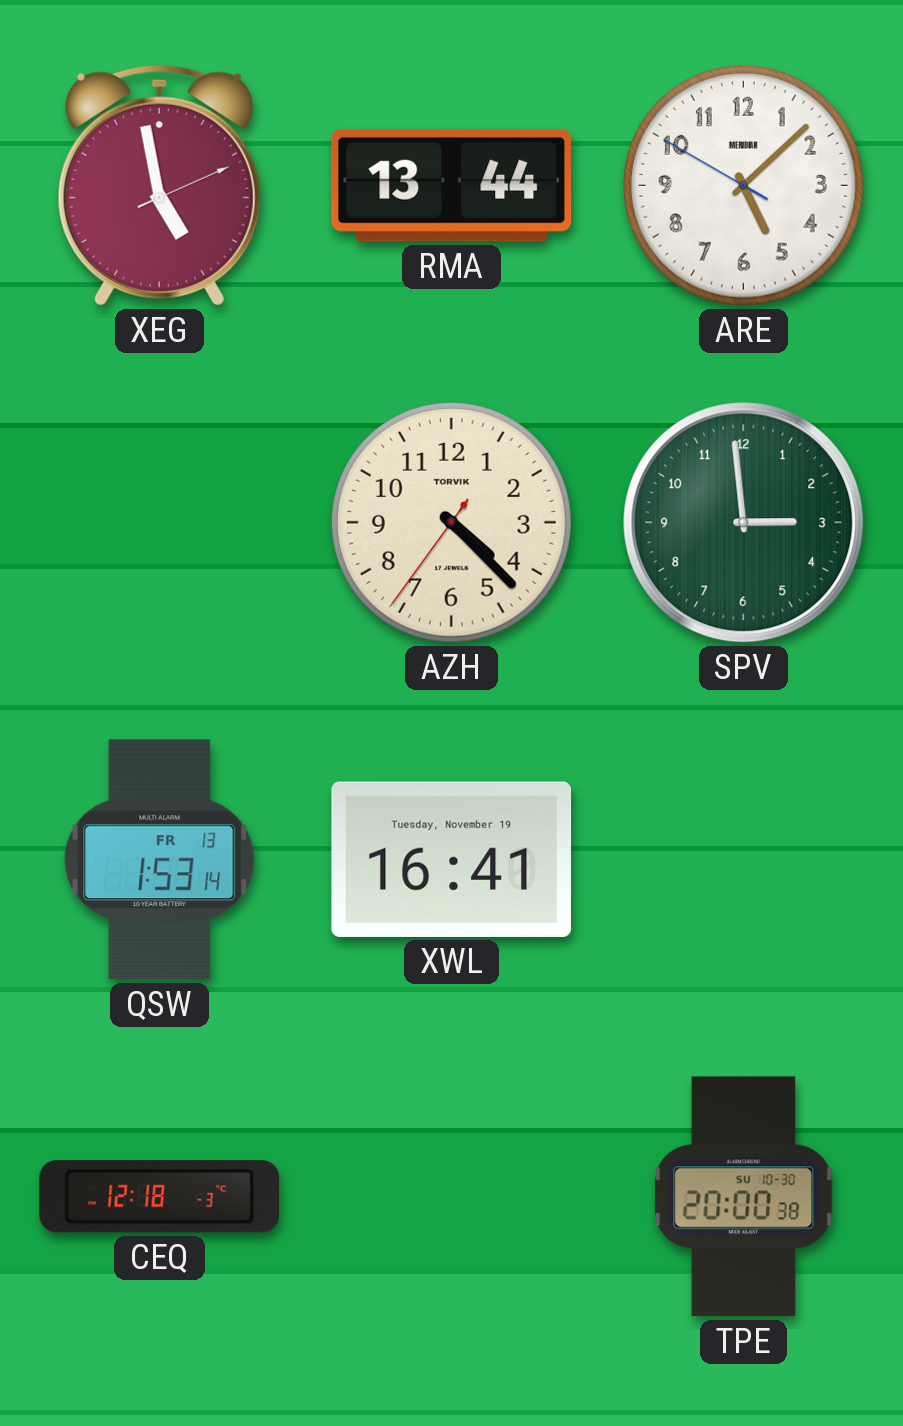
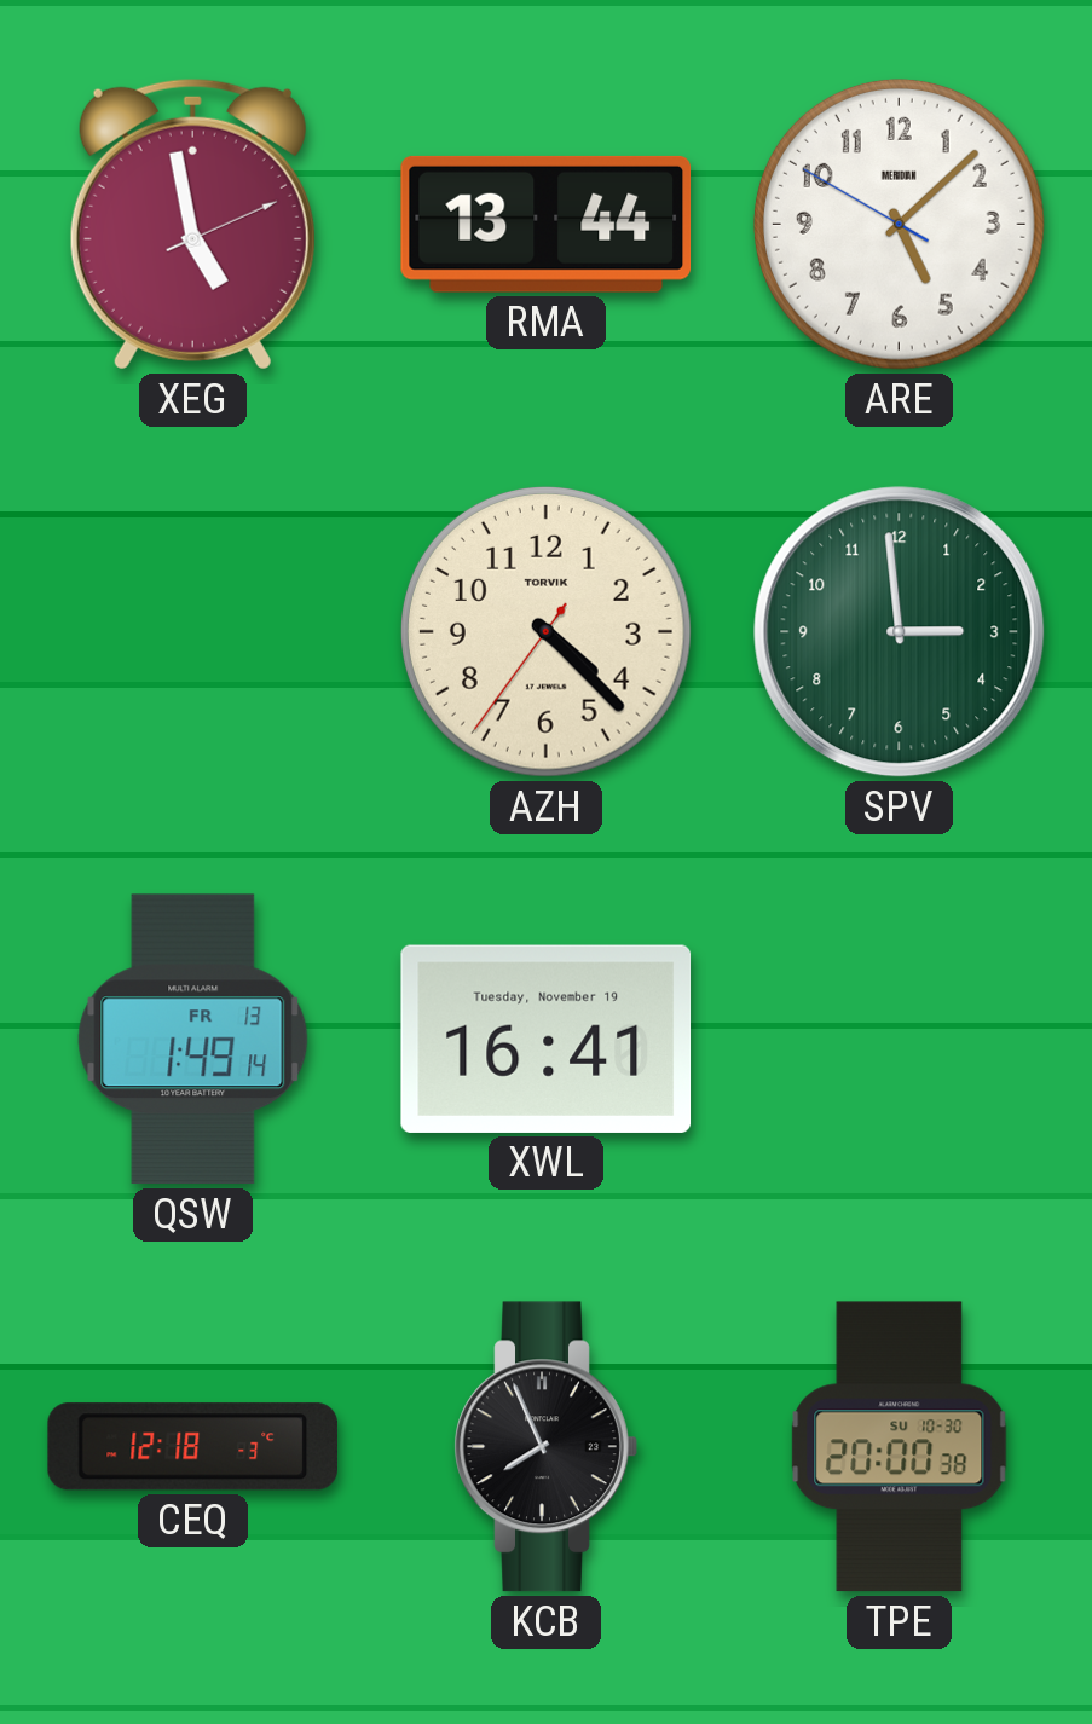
QSW: 1:53 -> 1:49 (193, 1040)
KCB: none -> 7:56 (545, 1447)
